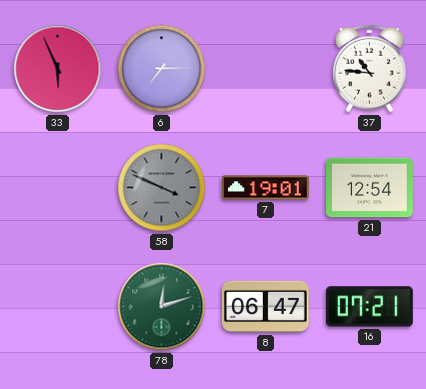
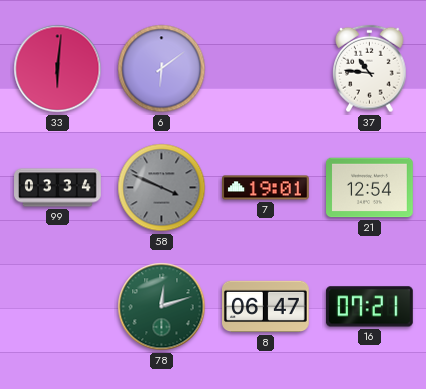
33: 5:56 -> 6:01 (58, 69)
6: 7:15 -> 6:09 (162, 69)
99: none -> 03:34 (58, 188)
